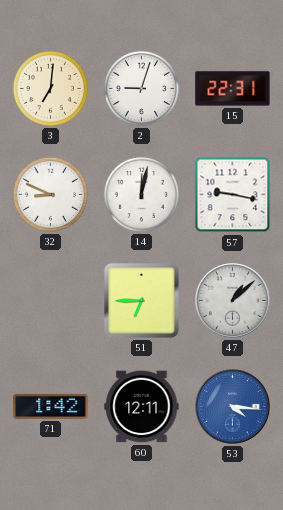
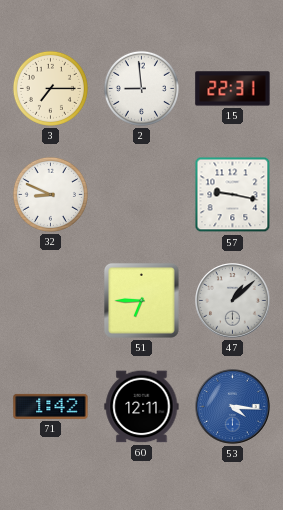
3: 7:01 -> 7:15 (50, 88)
2: 9:03 -> 8:59 (141, 88)
14: 12:02 -> none (141, 194)
